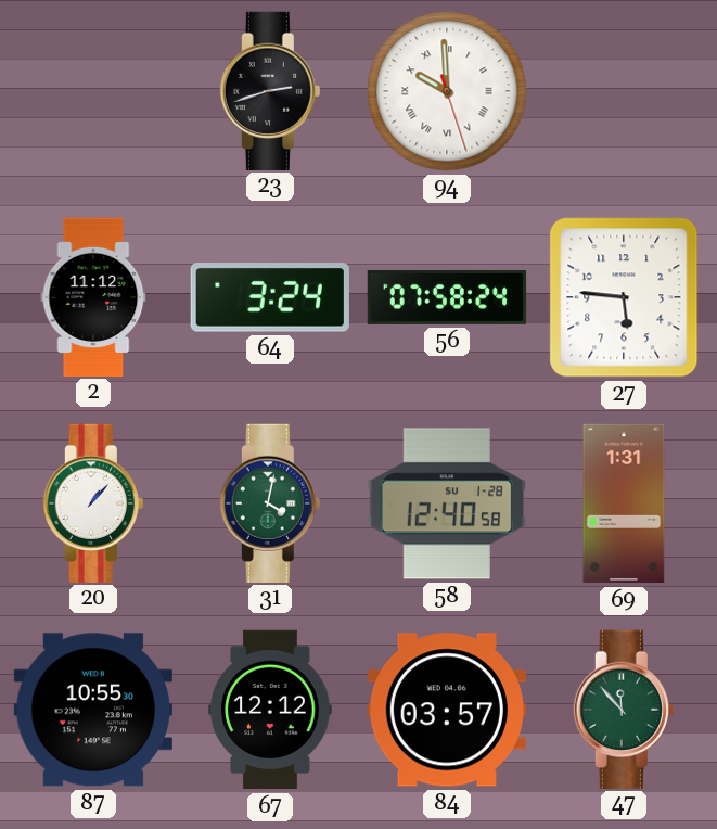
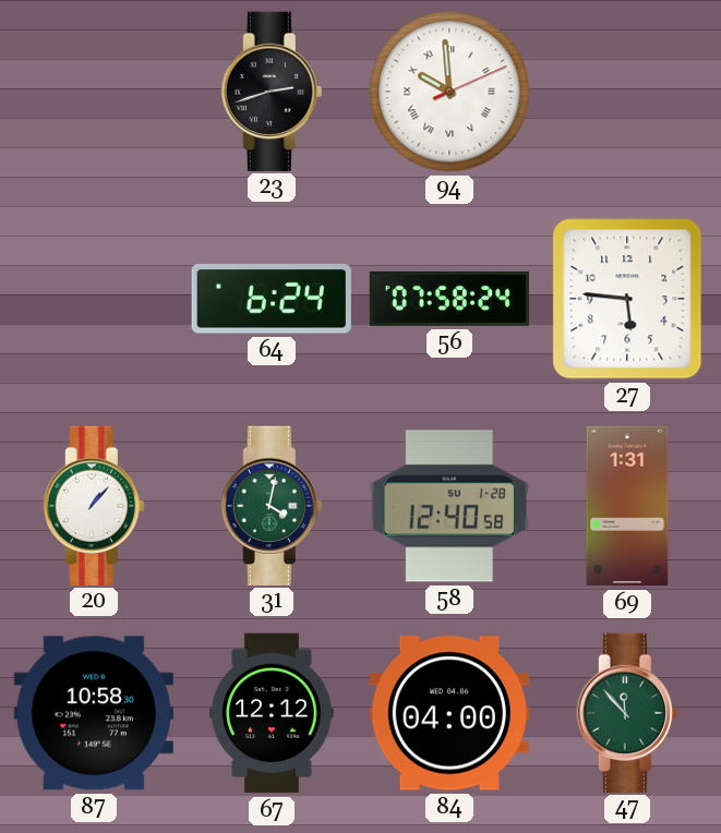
94: 9:59:27 -> 9:59:11 (449, 92)
2: 11:12 -> none (93, 296)
64: 3:24 -> 6:24 (272, 299)
87: 10:55 -> 10:58 (94, 713)
84: 03:57 -> 04:00 (449, 713)
